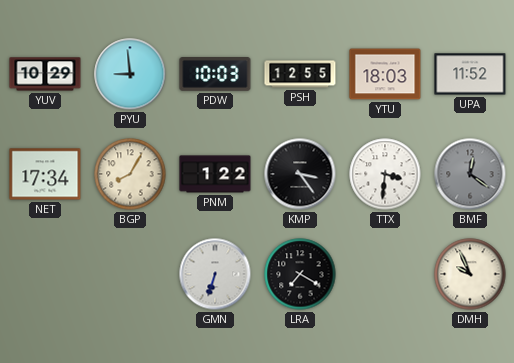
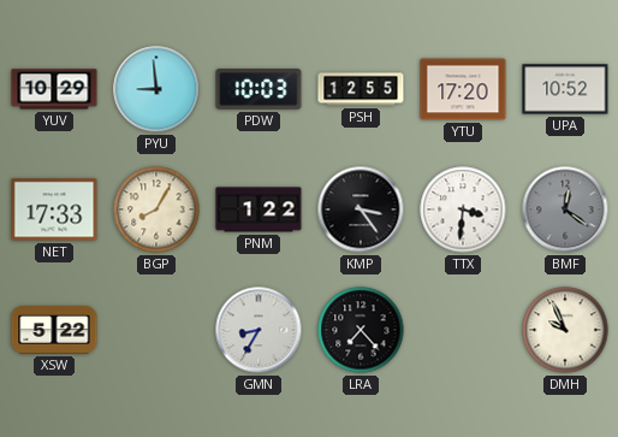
YTU: 18:03 -> 17:20 (463, 89)
UPA: 11:52 -> 10:52 (565, 89)
NET: 17:34 -> 17:33 (54, 209)
XSW: none -> 5:22 (54, 330)
GMN: 6:33 -> 8:35 (259, 330)
LRA: 7:20 -> 7:23 (361, 330)
